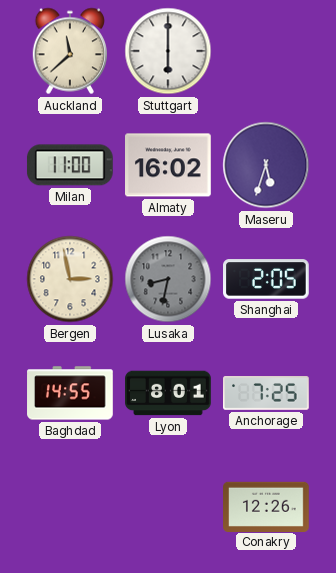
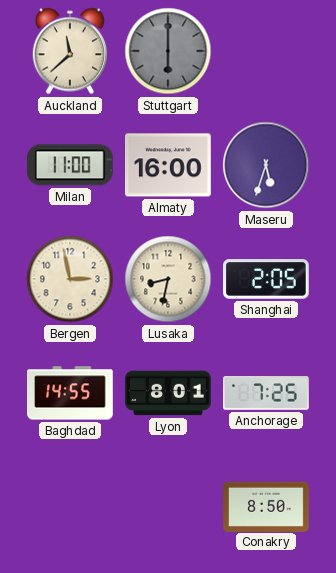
Stuttgart dial: white -> grey (168, 51)
Almaty: 16:02 -> 16:00 (169, 165)
Lusaka dial: grey -> cream (168, 279)
Conakry: 12:26 -> 8:50 (266, 506)
